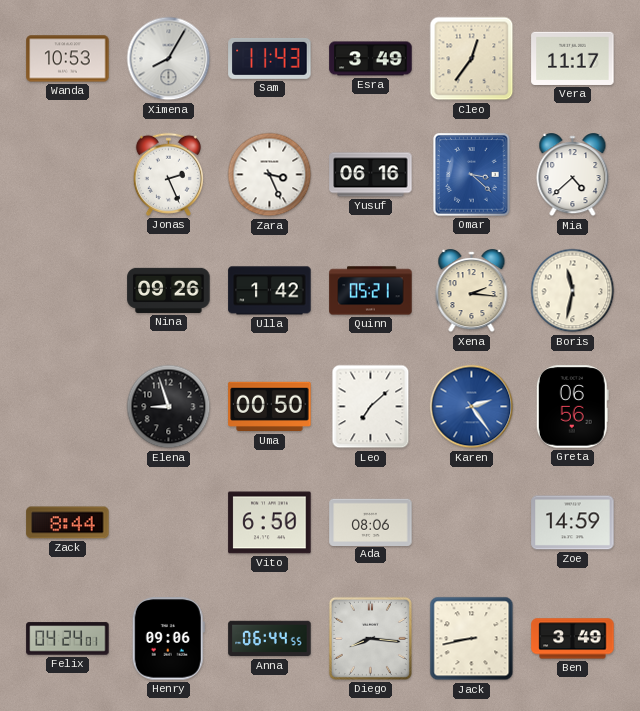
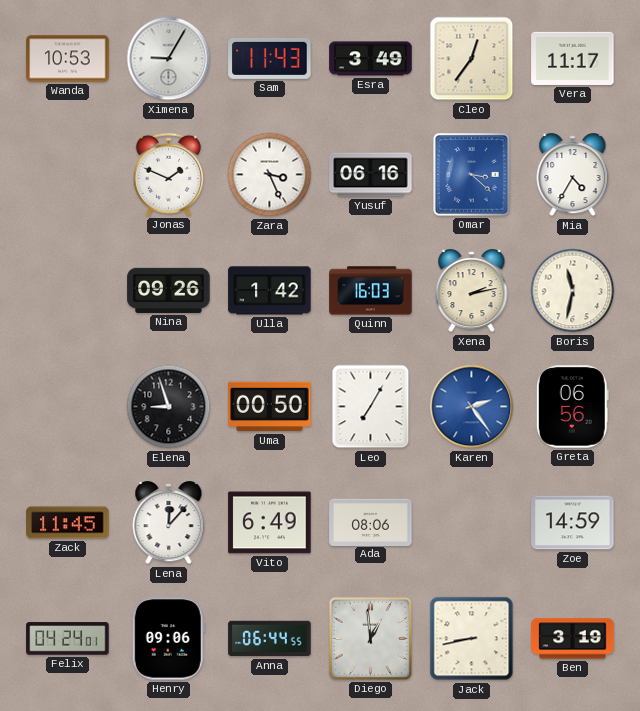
Ximena: 8:05 -> 9:05 (169, 59)
Jonas: 2:26 -> 1:49 (168, 174)
Mia: 4:38 -> 4:35 (573, 175)
Quinn: 05:21 -> 16:03 (371, 291)
Xena: 2:16 -> 2:13 (472, 291)
Leo: 7:08 -> 7:05 (371, 407)
Zack: 8:44 -> 11:45 (68, 523)
Lena: none -> 12:07 (169, 523)
Vito: 6:50 -> 6:49 (270, 523)
Diego: 8:16 -> 12:59 (370, 638)
Ben: 3:49 -> 3:19 (573, 639)
